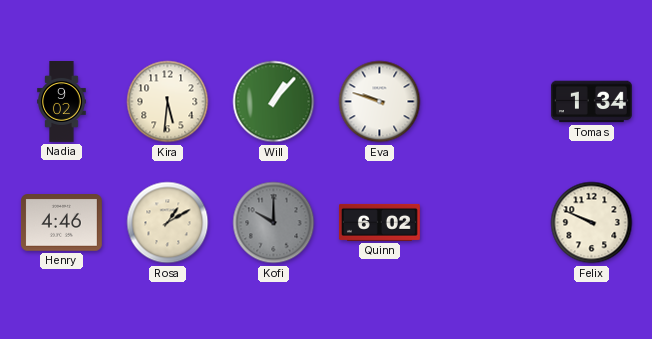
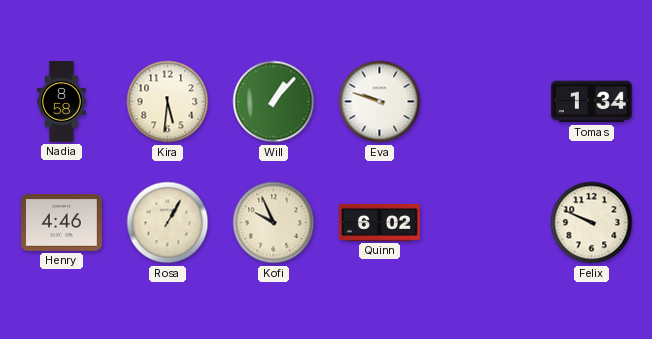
Nadia: 9:02 -> 8:58 (62, 102)
Rosa: 1:10 -> 1:05 (168, 223)
Kofi: 10:00 -> 9:56 (274, 223)
Kofi dial: grey -> cream (274, 223)
